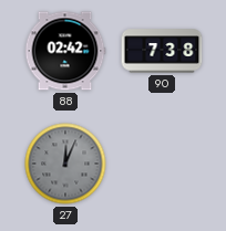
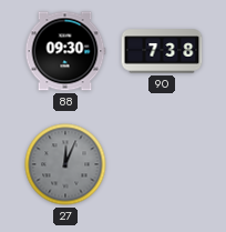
88: 02:42 -> 09:30 (65, 51)
